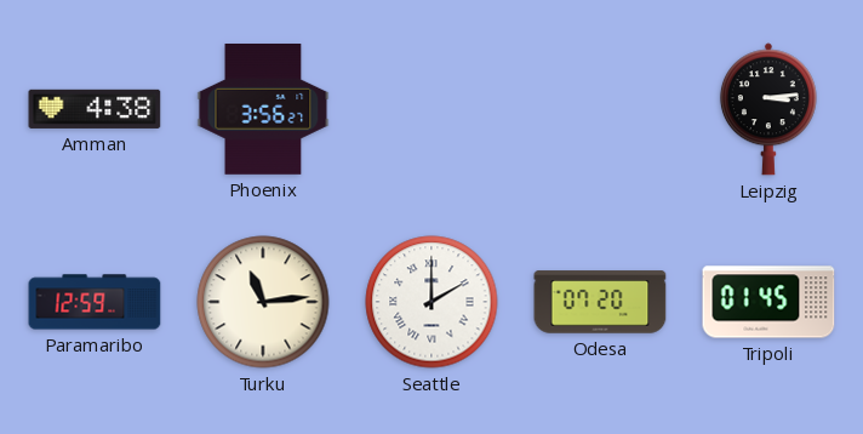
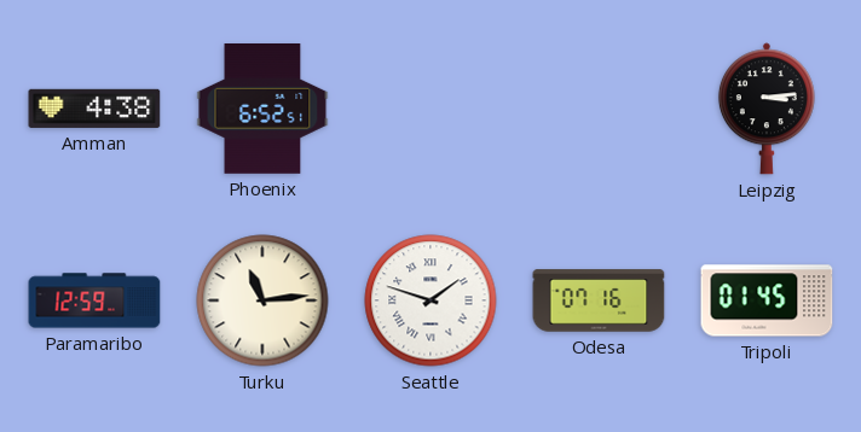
Phoenix: 3:56 -> 6:52 (262, 110)
Seattle: 2:00 -> 1:48 (431, 300)
Odesa: 07:20 -> 07:16 (599, 300)
